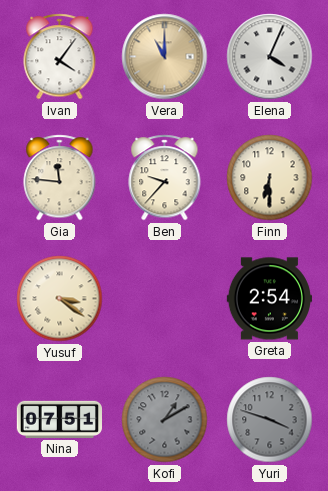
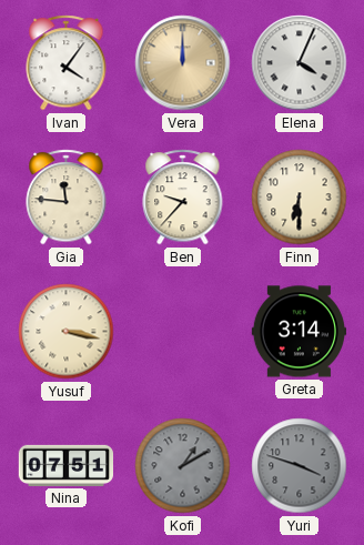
Vera: 11:00 -> 12:00 (183, 63)
Yusuf: 3:21 -> 3:17 (67, 332)
Greta: 2:54 -> 3:14 (299, 332)
